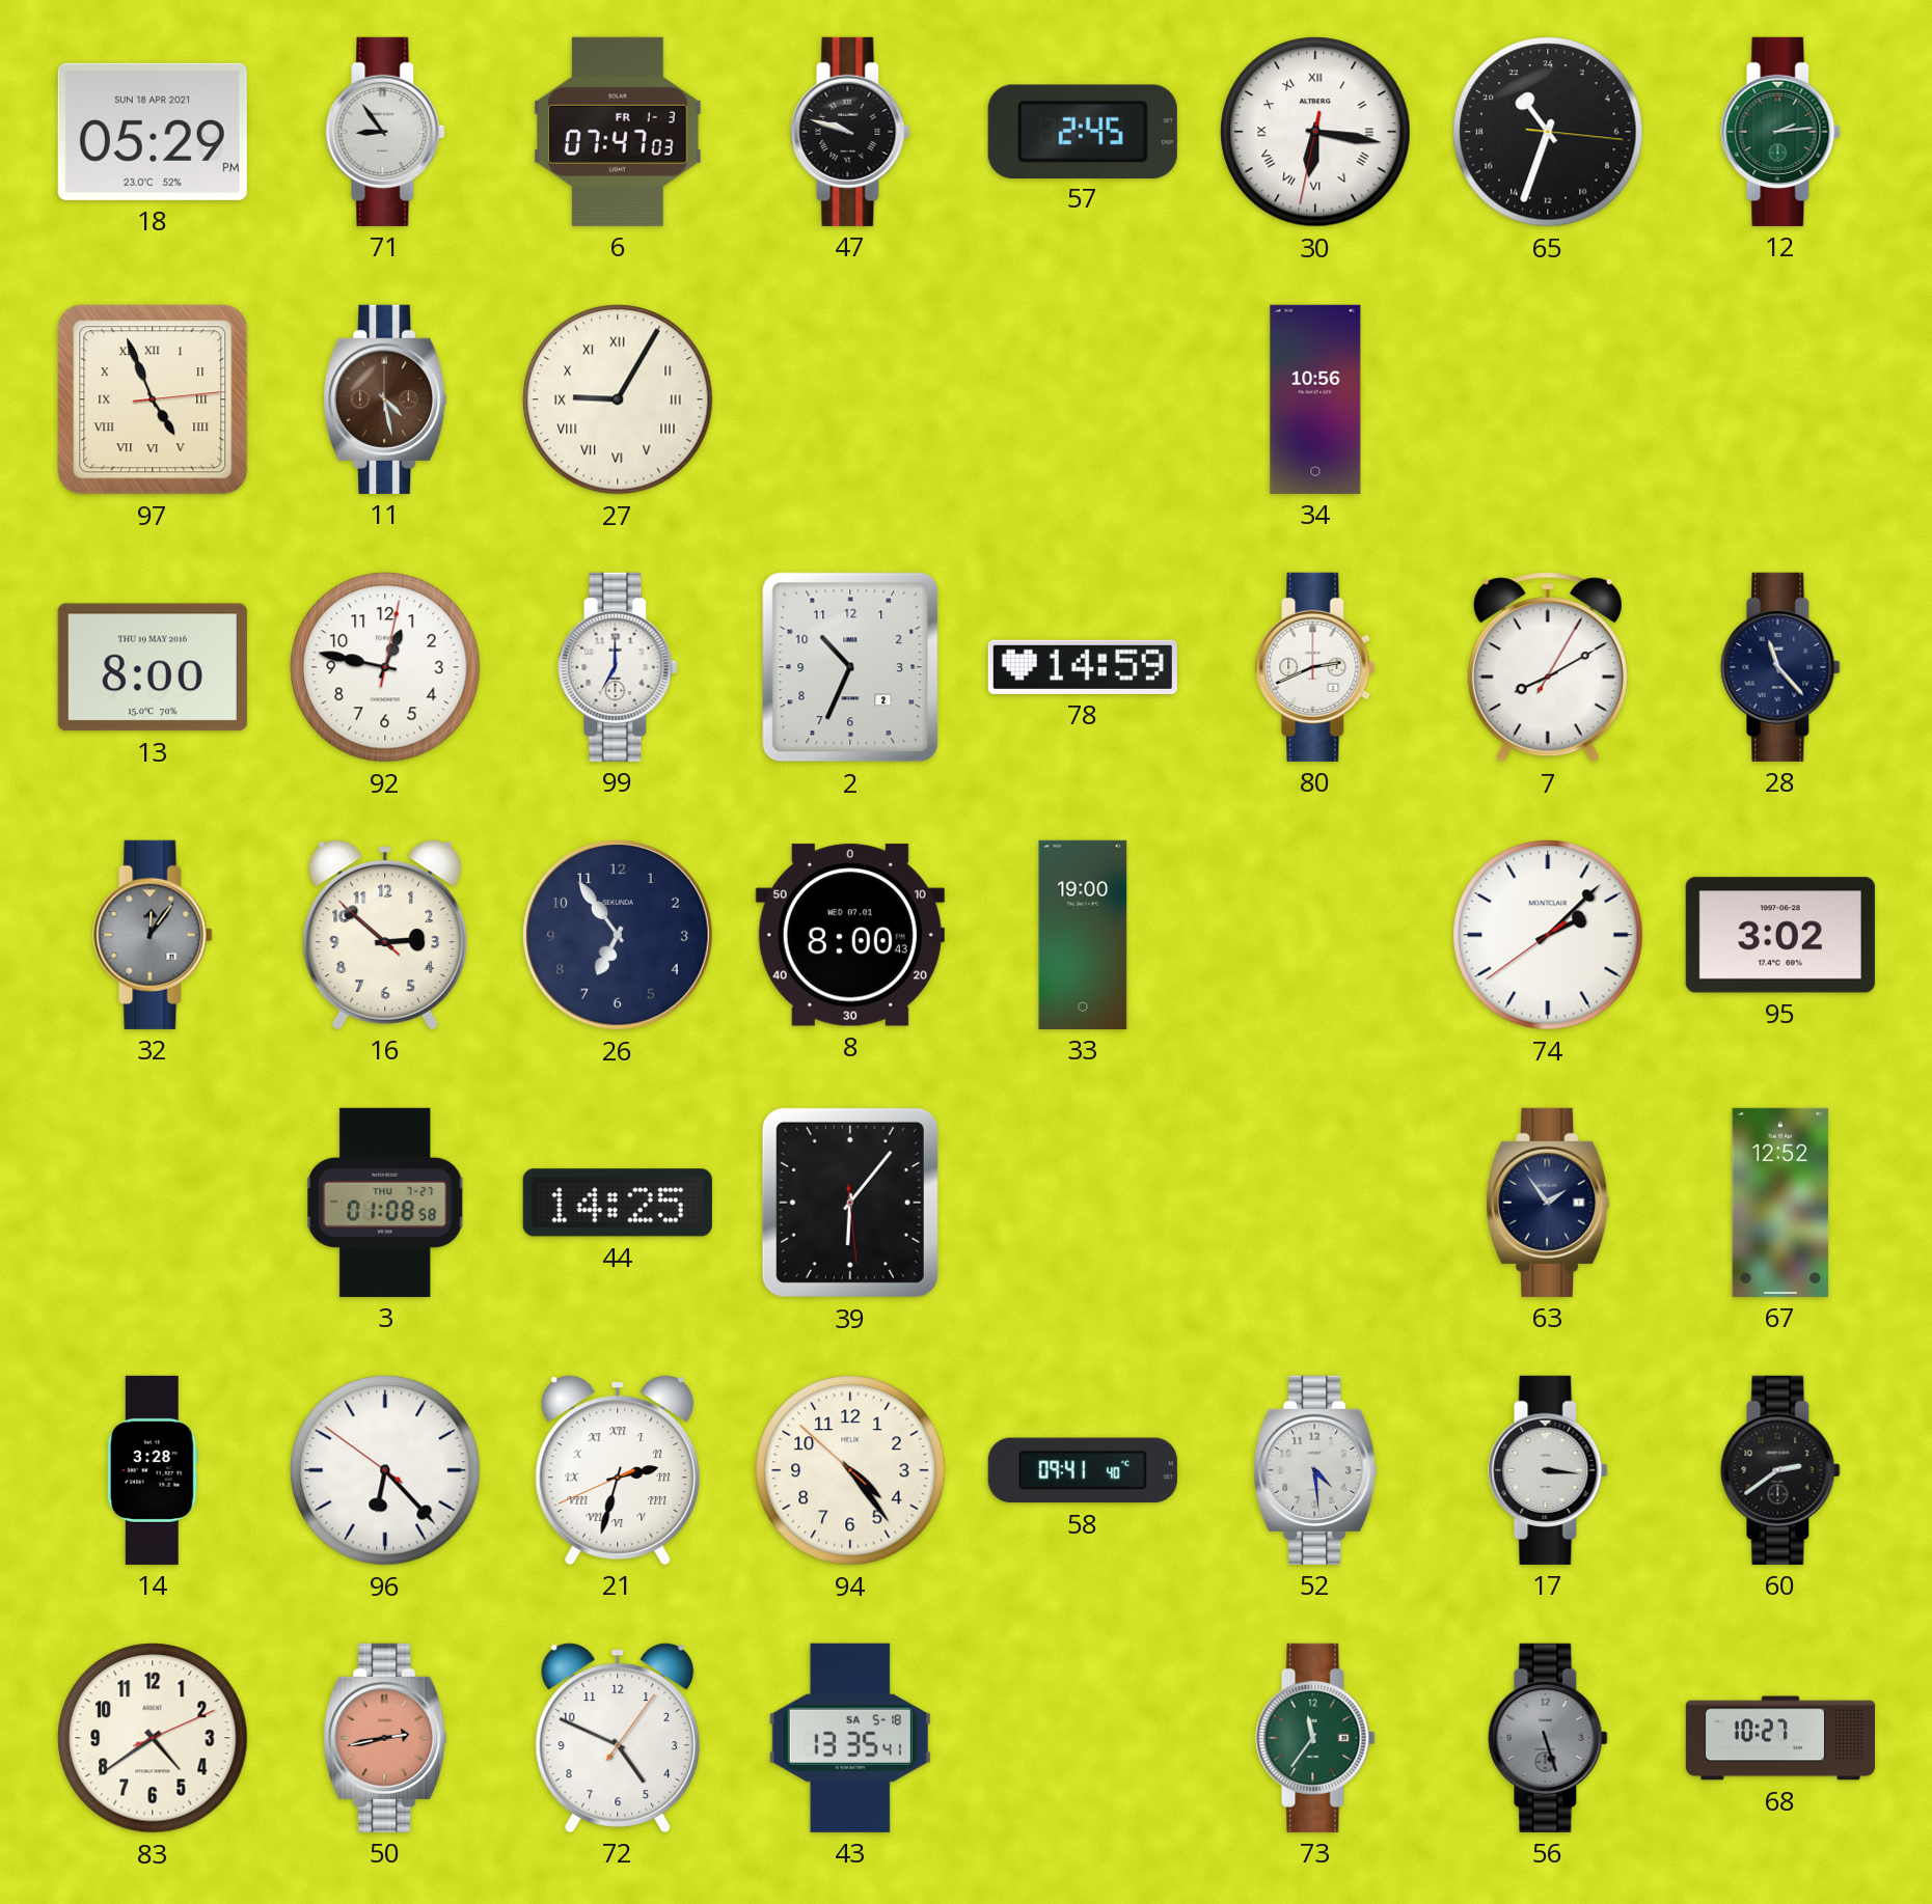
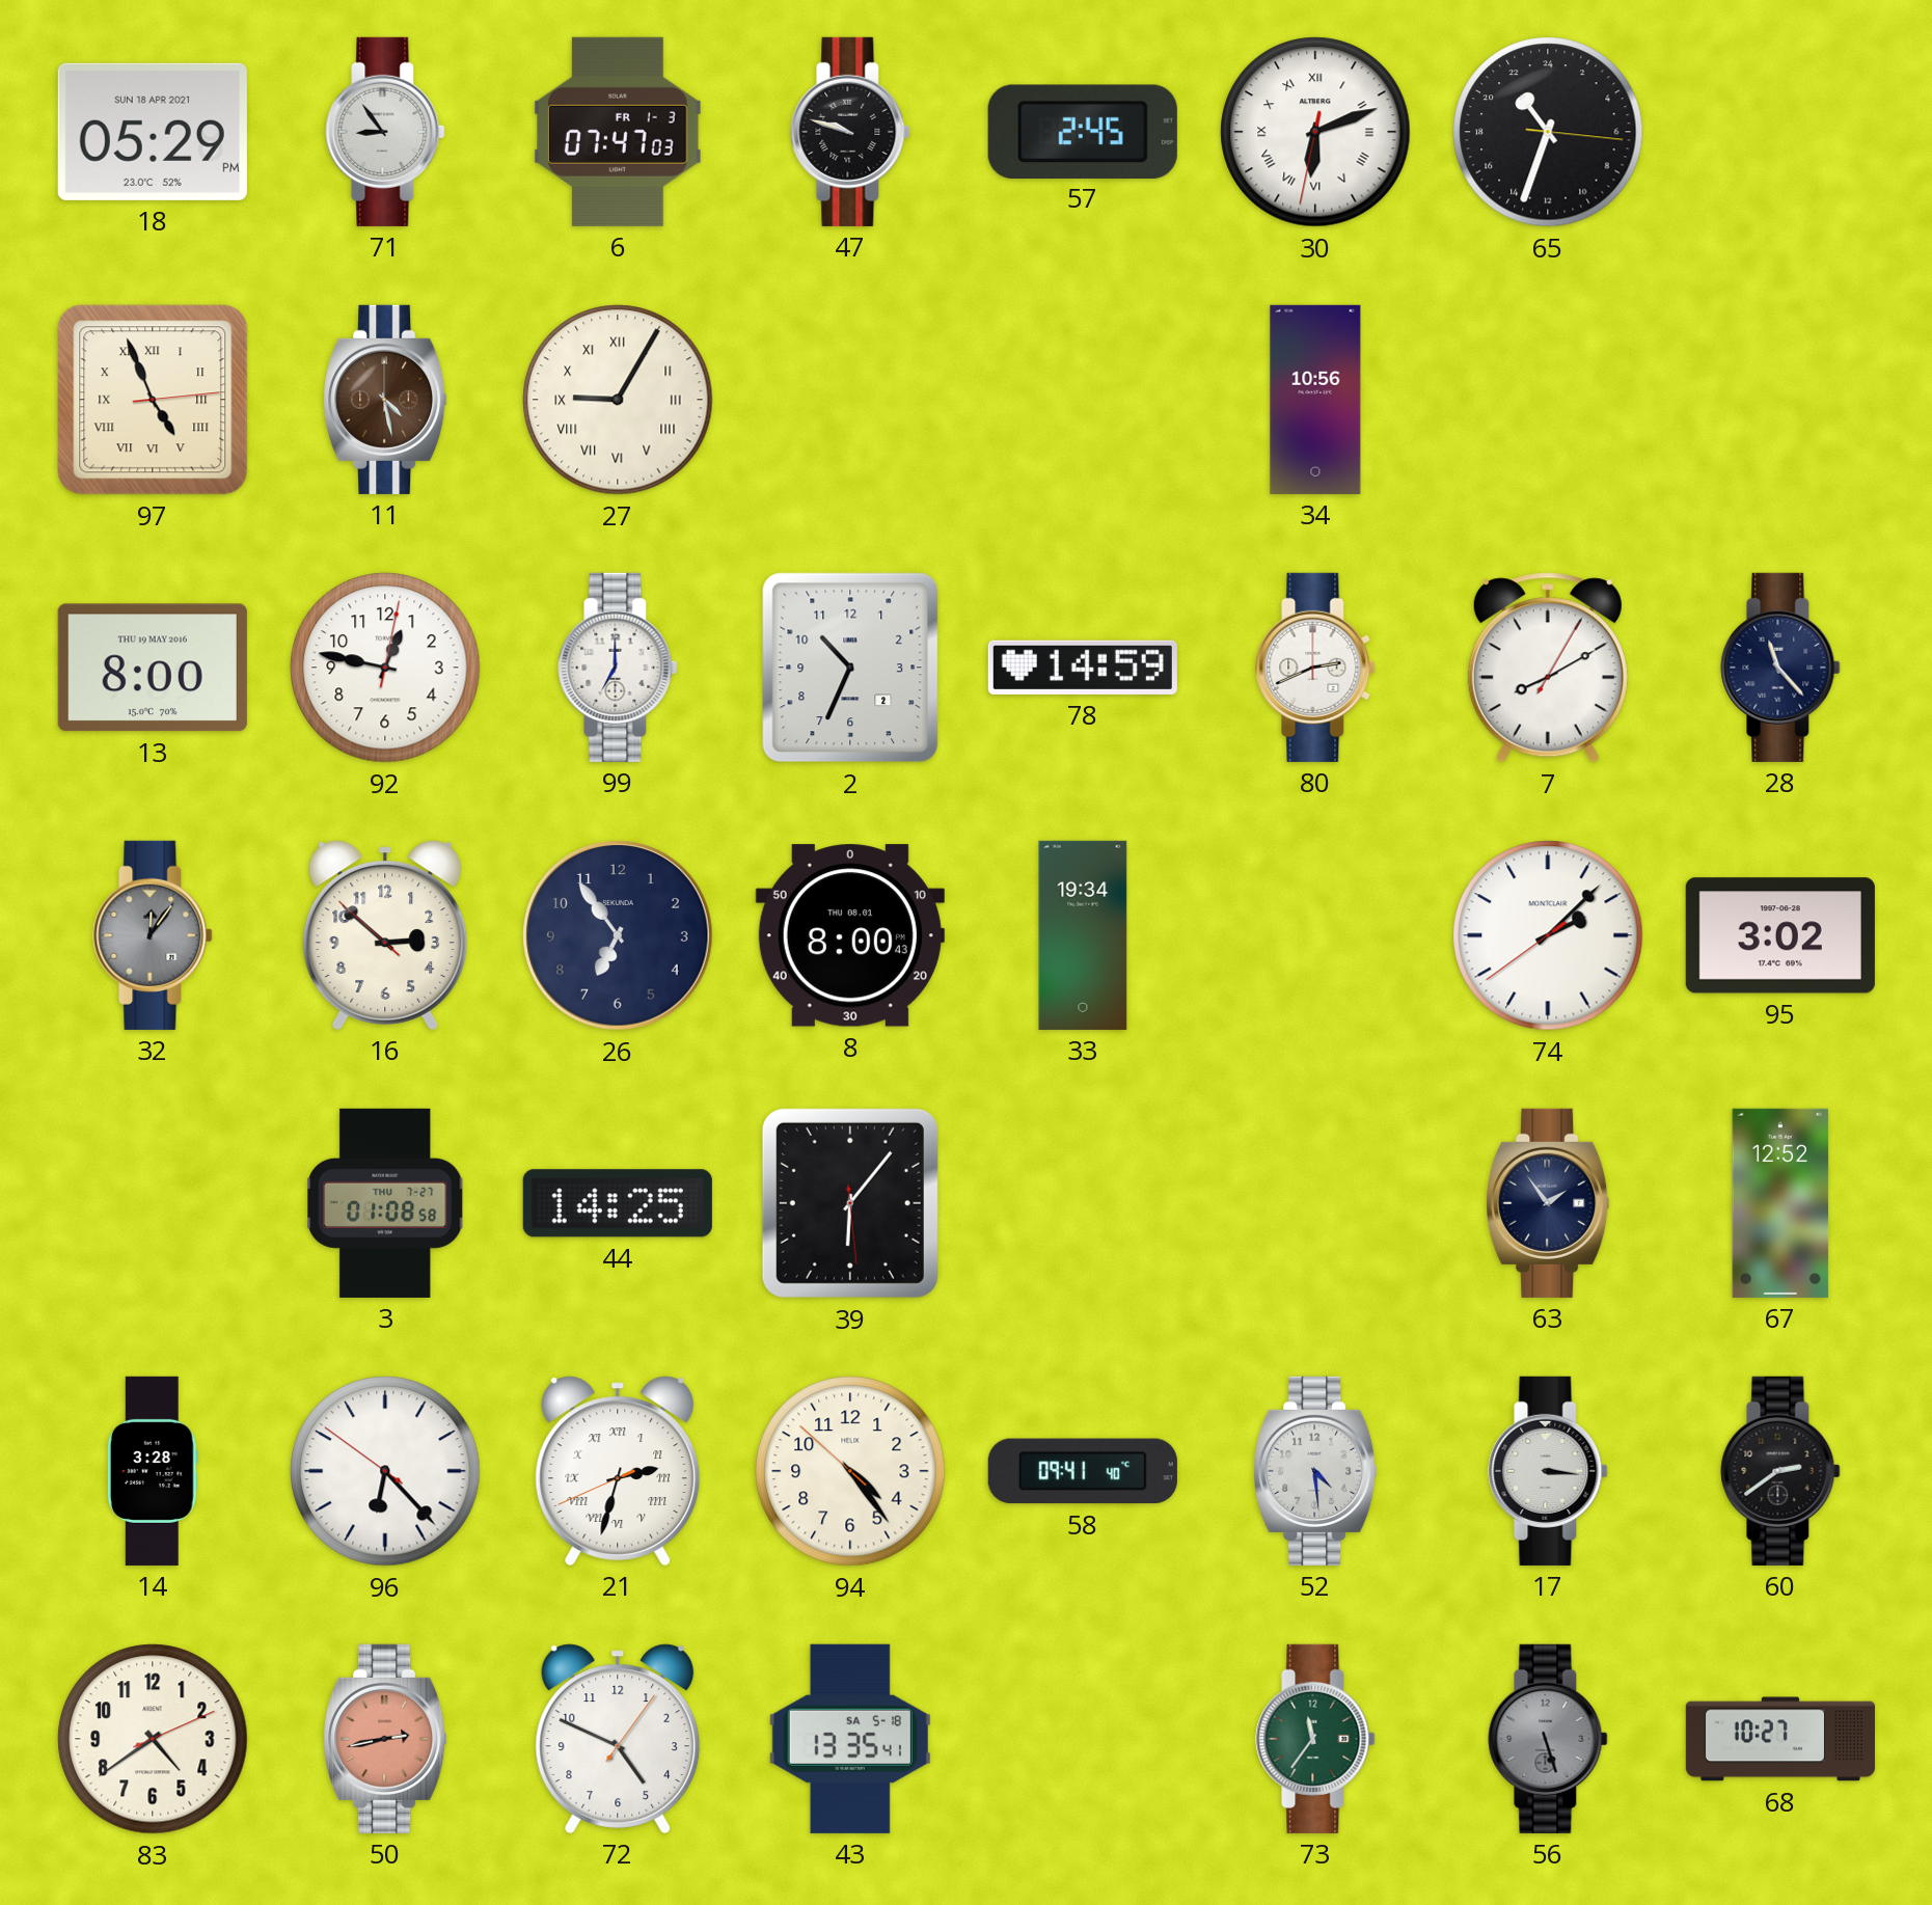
30: 6:16 -> 6:11 (1315, 132)
12: 2:14 -> none (1780, 132)
8 date: WED 07.01 -> THU 08.01 (850, 935)
33: 19:00 -> 19:34 (1083, 935)
